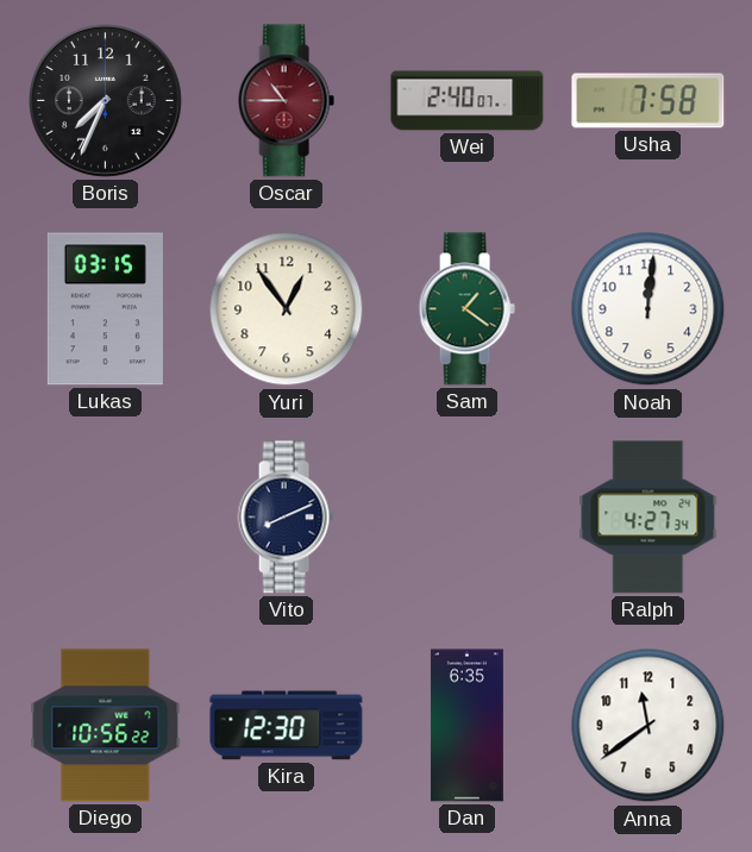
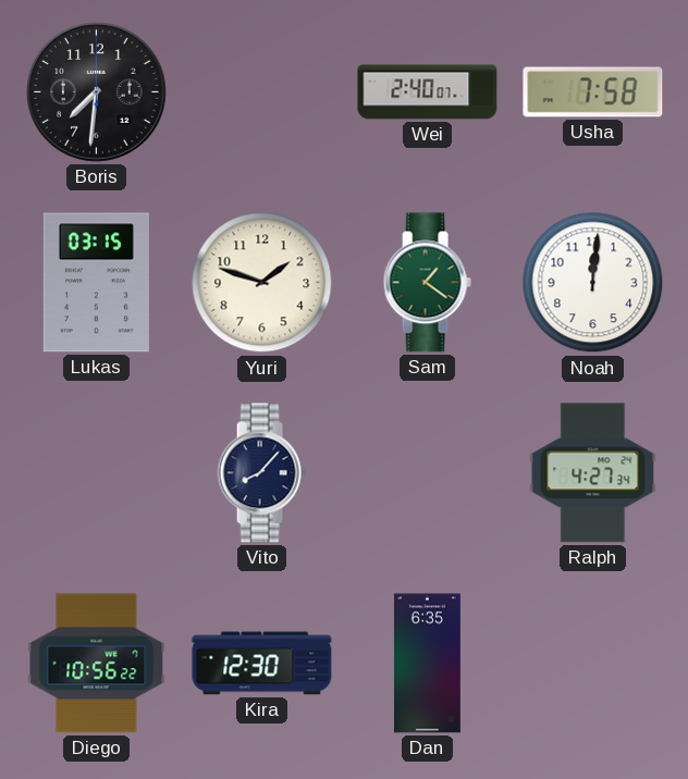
Boris: 7:34 -> 7:31 (97, 92)
Oscar: 10:45 -> none (286, 101)
Yuri: 12:54 -> 1:48 (262, 283)
Vito: 8:11 -> 8:07 (261, 473)
Anna: 11:39 -> none (648, 726)
